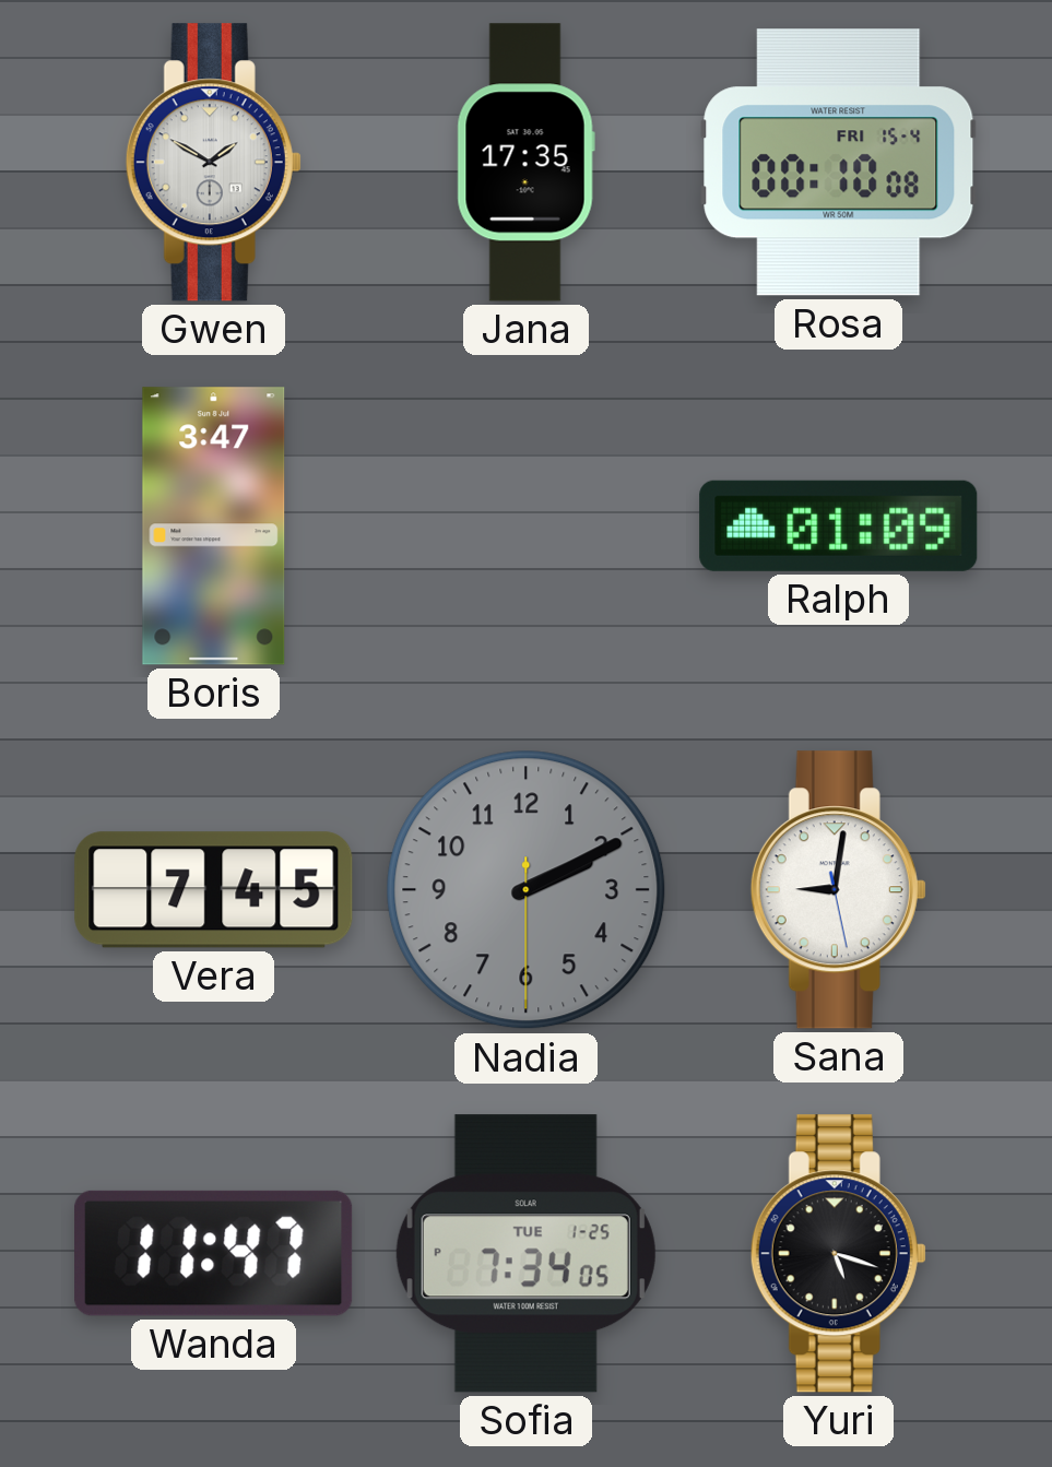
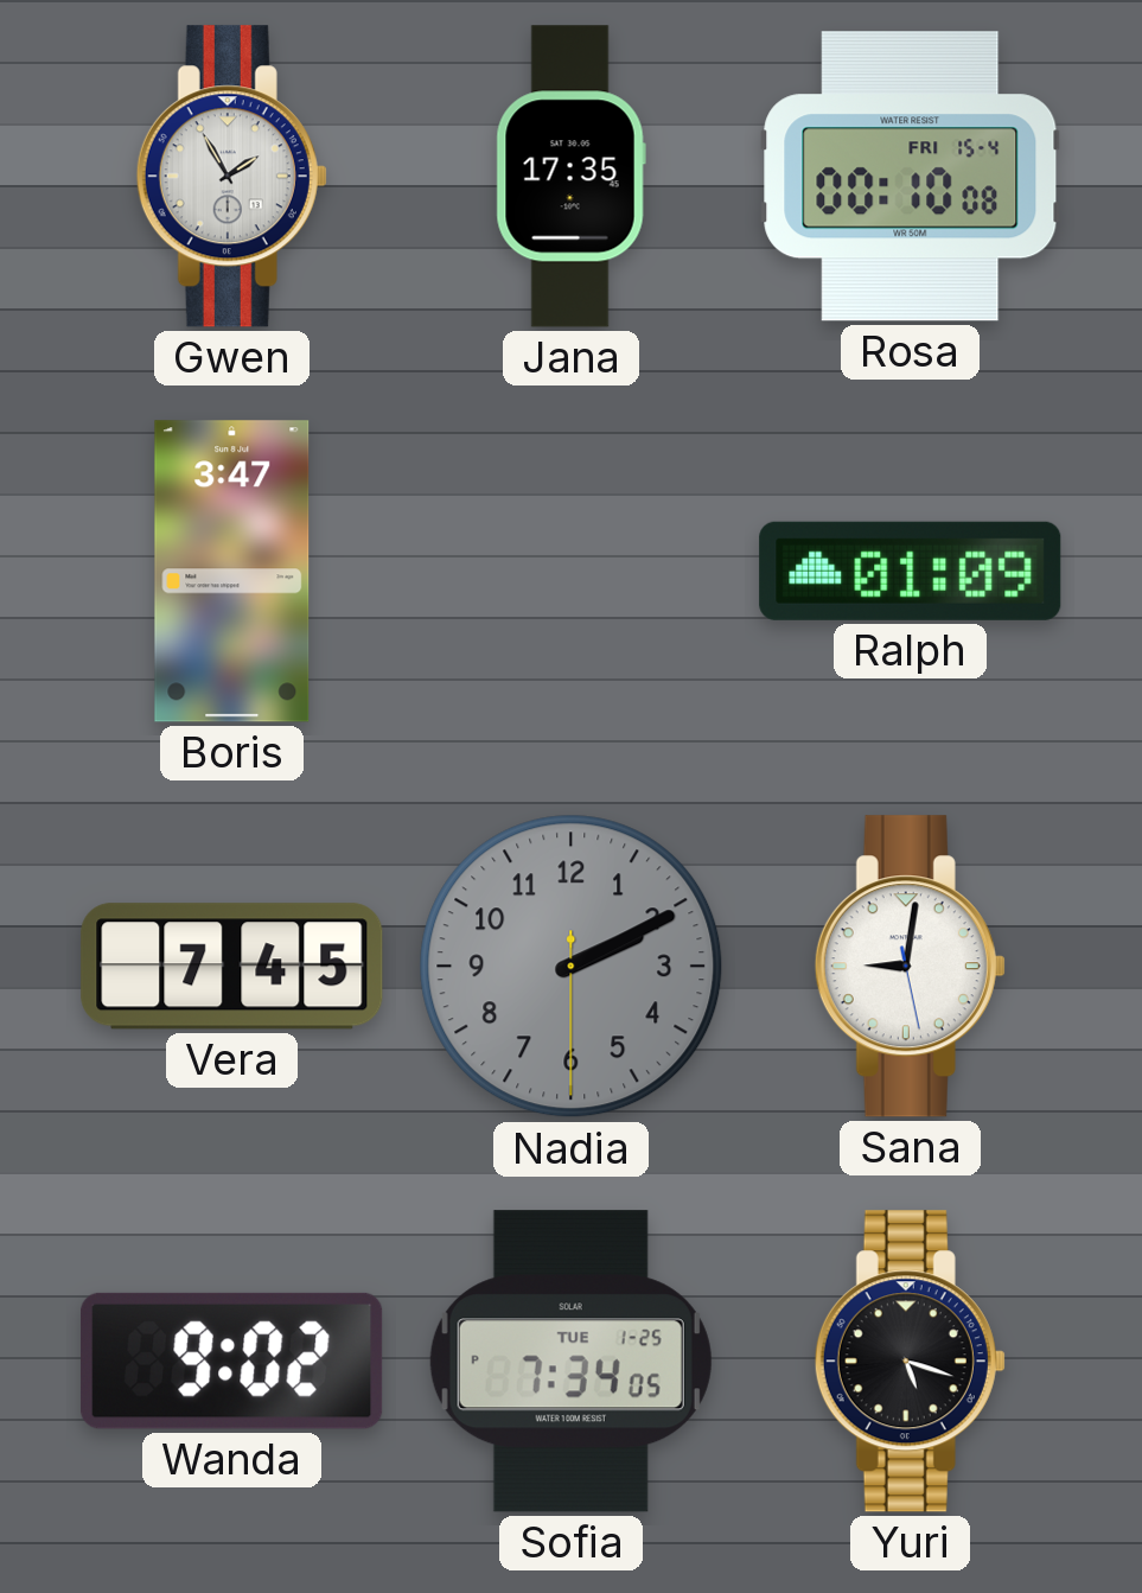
Gwen: 1:50 -> 1:55 (231, 177)
Wanda: 11:47 -> 9:02 (232, 1361)
